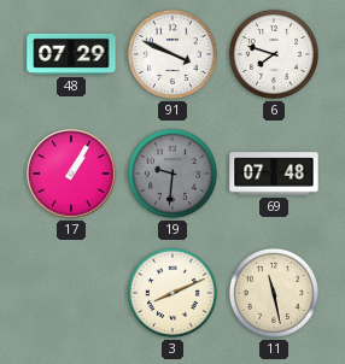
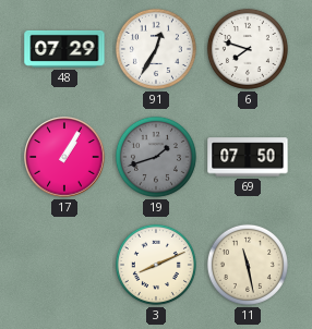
91: 3:49 -> 12:35 (156, 49)
19: 9:31 -> 1:42 (156, 157)
69: 07:48 -> 07:50 (248, 157)
